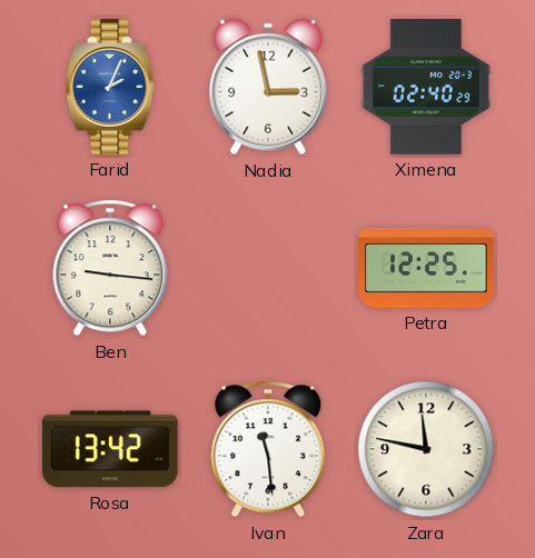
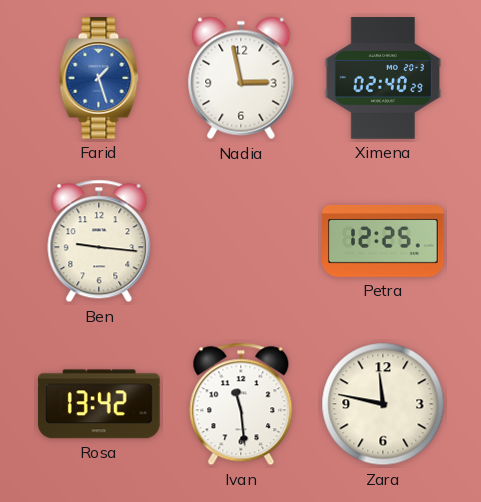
Farid: 2:04 -> 1:27 (99, 78)
